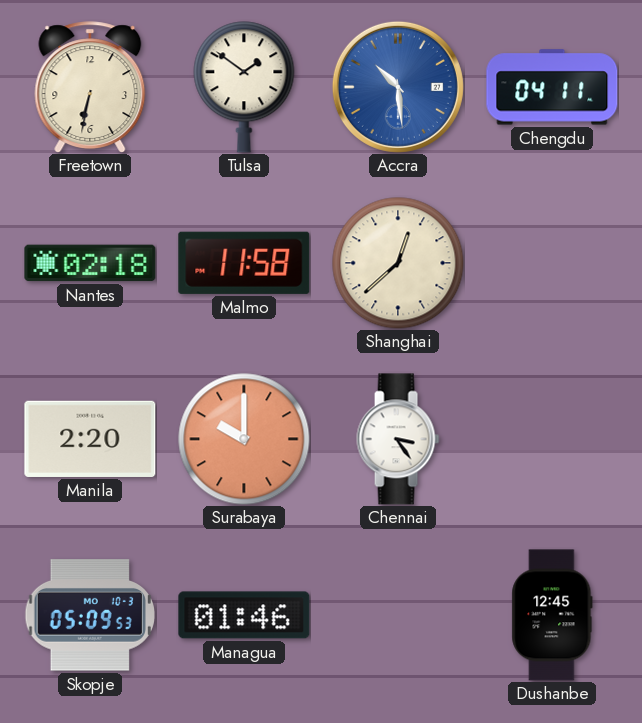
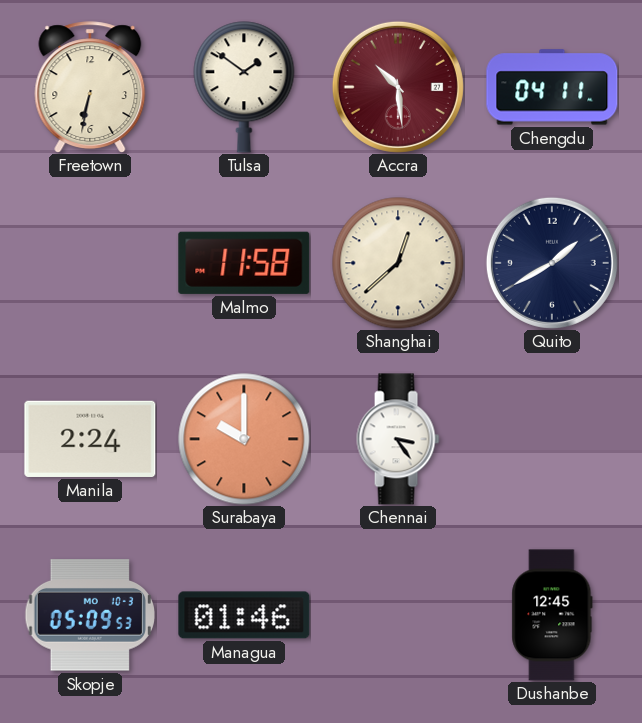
Accra dial: blue -> burgundy (398, 87)
Nantes: 02:18 -> none (90, 263)
Quito: none -> 1:40 (552, 263)
Manila: 2:20 -> 2:24 (90, 439)
